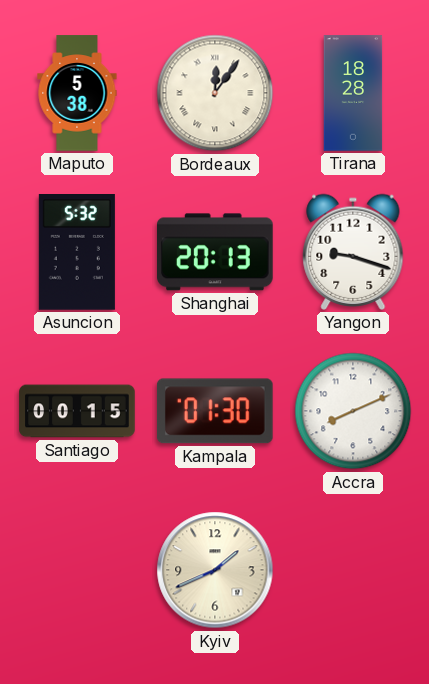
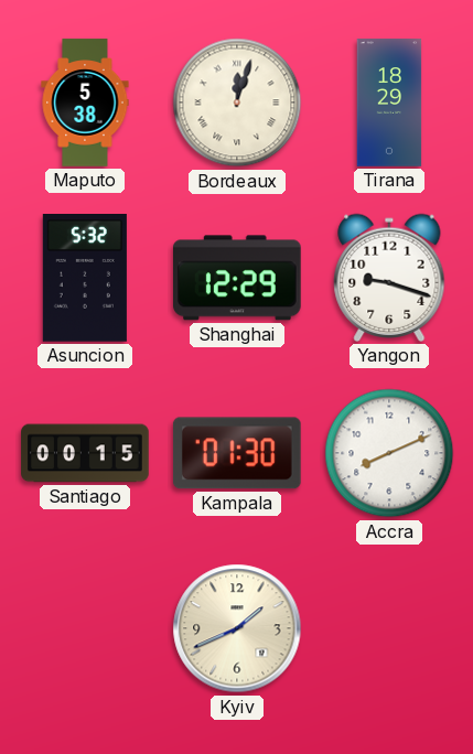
Bordeaux: 12:06 -> 12:03 (237, 103)
Tirana: 18:28 -> 18:29 (389, 103)
Shanghai: 20:13 -> 12:29 (238, 278)
